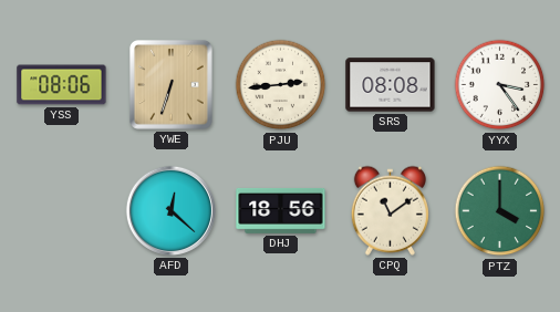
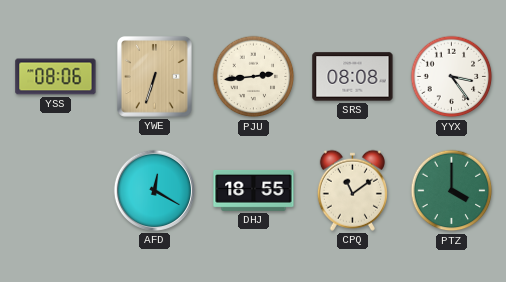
AFD: 12:22 -> 12:20 (154, 190)
DHJ: 18:56 -> 18:55 (254, 191)
